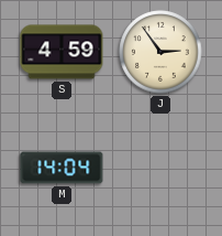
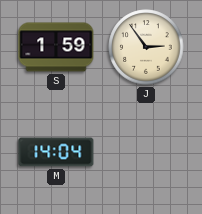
S: 4:59 -> 1:59 (56, 47)
